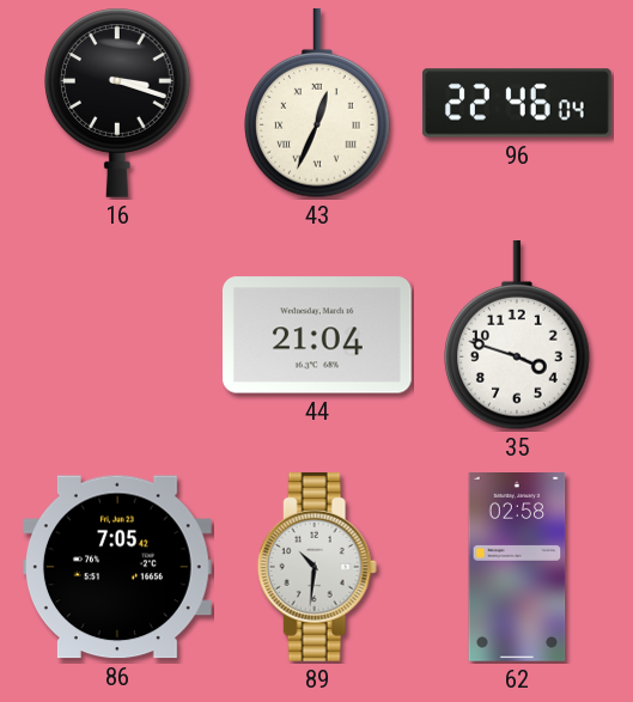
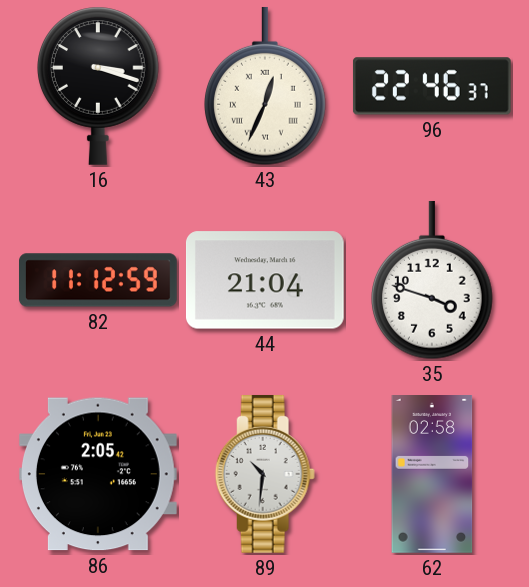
96: 22:46:04 -> 22:46:37 (432, 86)
82: none -> 11:12 (99, 280)
86: 7:05 -> 2:05 (98, 474)
